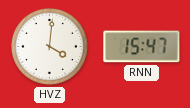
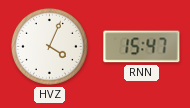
HVZ: 4:01 -> 4:04 (49, 46)
